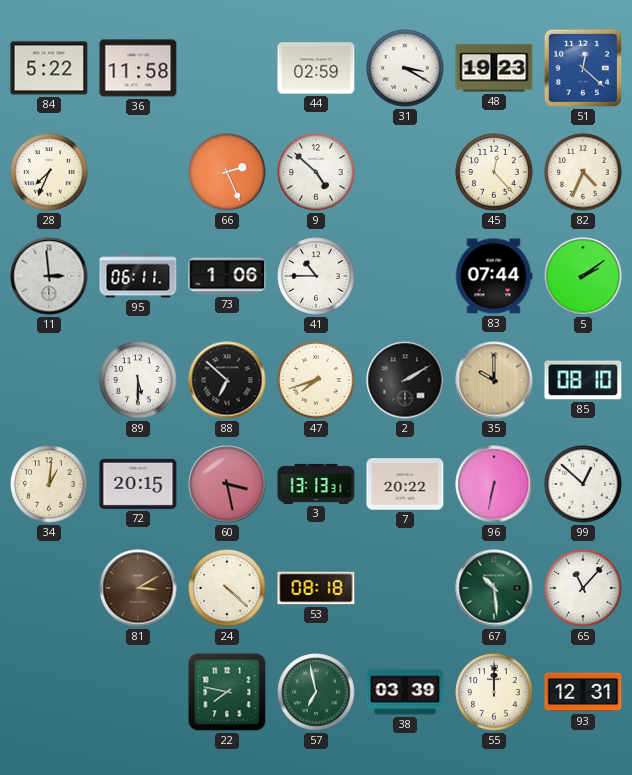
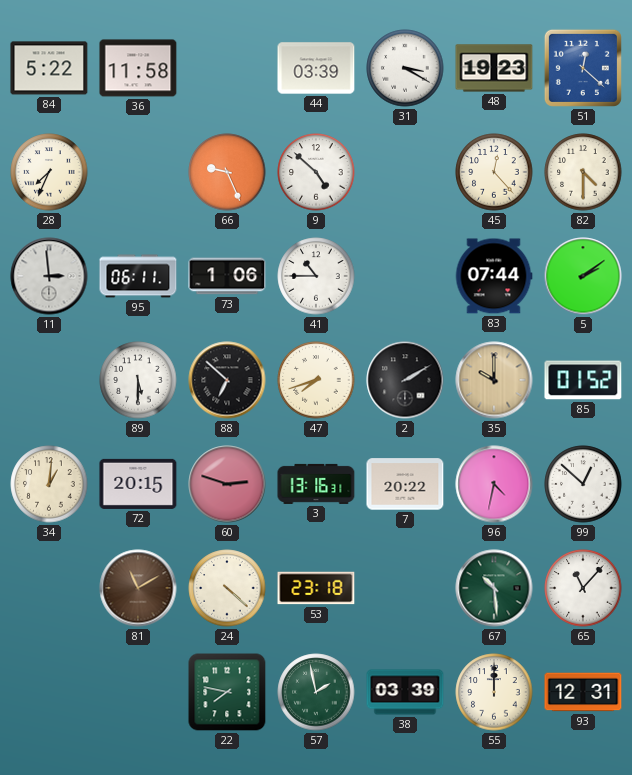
44: 02:59 -> 03:39 (316, 68)
66: 2:26 -> 9:26 (227, 172)
82: 4:34 -> 4:30 (583, 172)
85: 08:10 -> 01:52 (583, 380)
60: 3:28 -> 2:48 (227, 484)
3: 13:13 -> 13:16 (316, 484)
96: 6:32 -> 4:32 (494, 484)
81: 3:10 -> 11:10 (138, 588)
53: 08:18 -> 23:18 (316, 588)
57: 6:58 -> 1:58 (316, 692)
